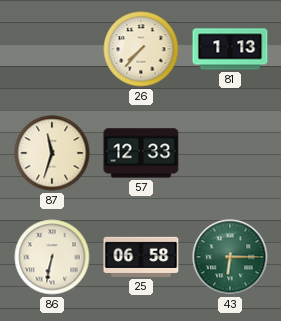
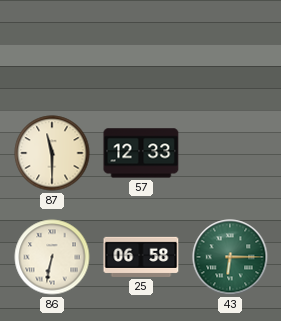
26: 7:37 -> none (141, 49)
81: 1:13 -> none (230, 49)
87: 11:33 -> 11:30 (52, 153)
